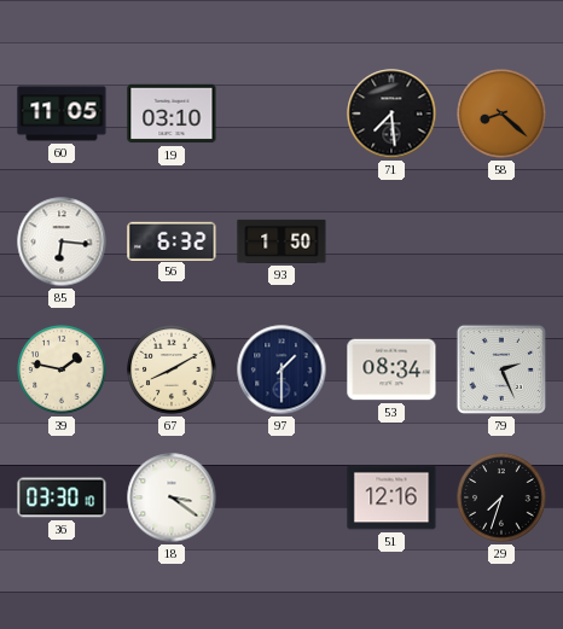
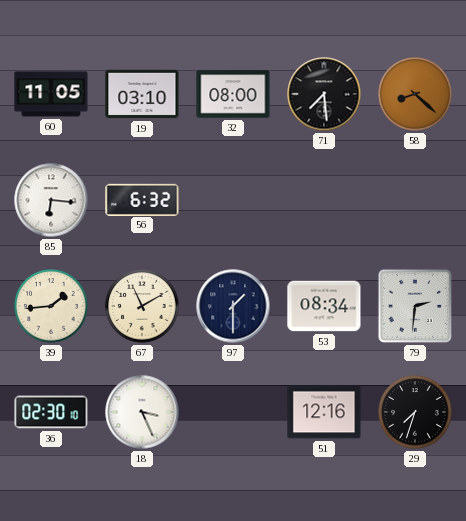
32: none -> 08:00 (233, 94)
93: 1:50 -> none (281, 241)
39: 1:47 -> 1:44 (51, 306)
67: 8:10 -> 11:10 (142, 306)
79: 2:26 -> 2:31 (415, 306)
36: 03:30 -> 02:30 (51, 412)
18: 3:21 -> 3:26 (142, 412)
